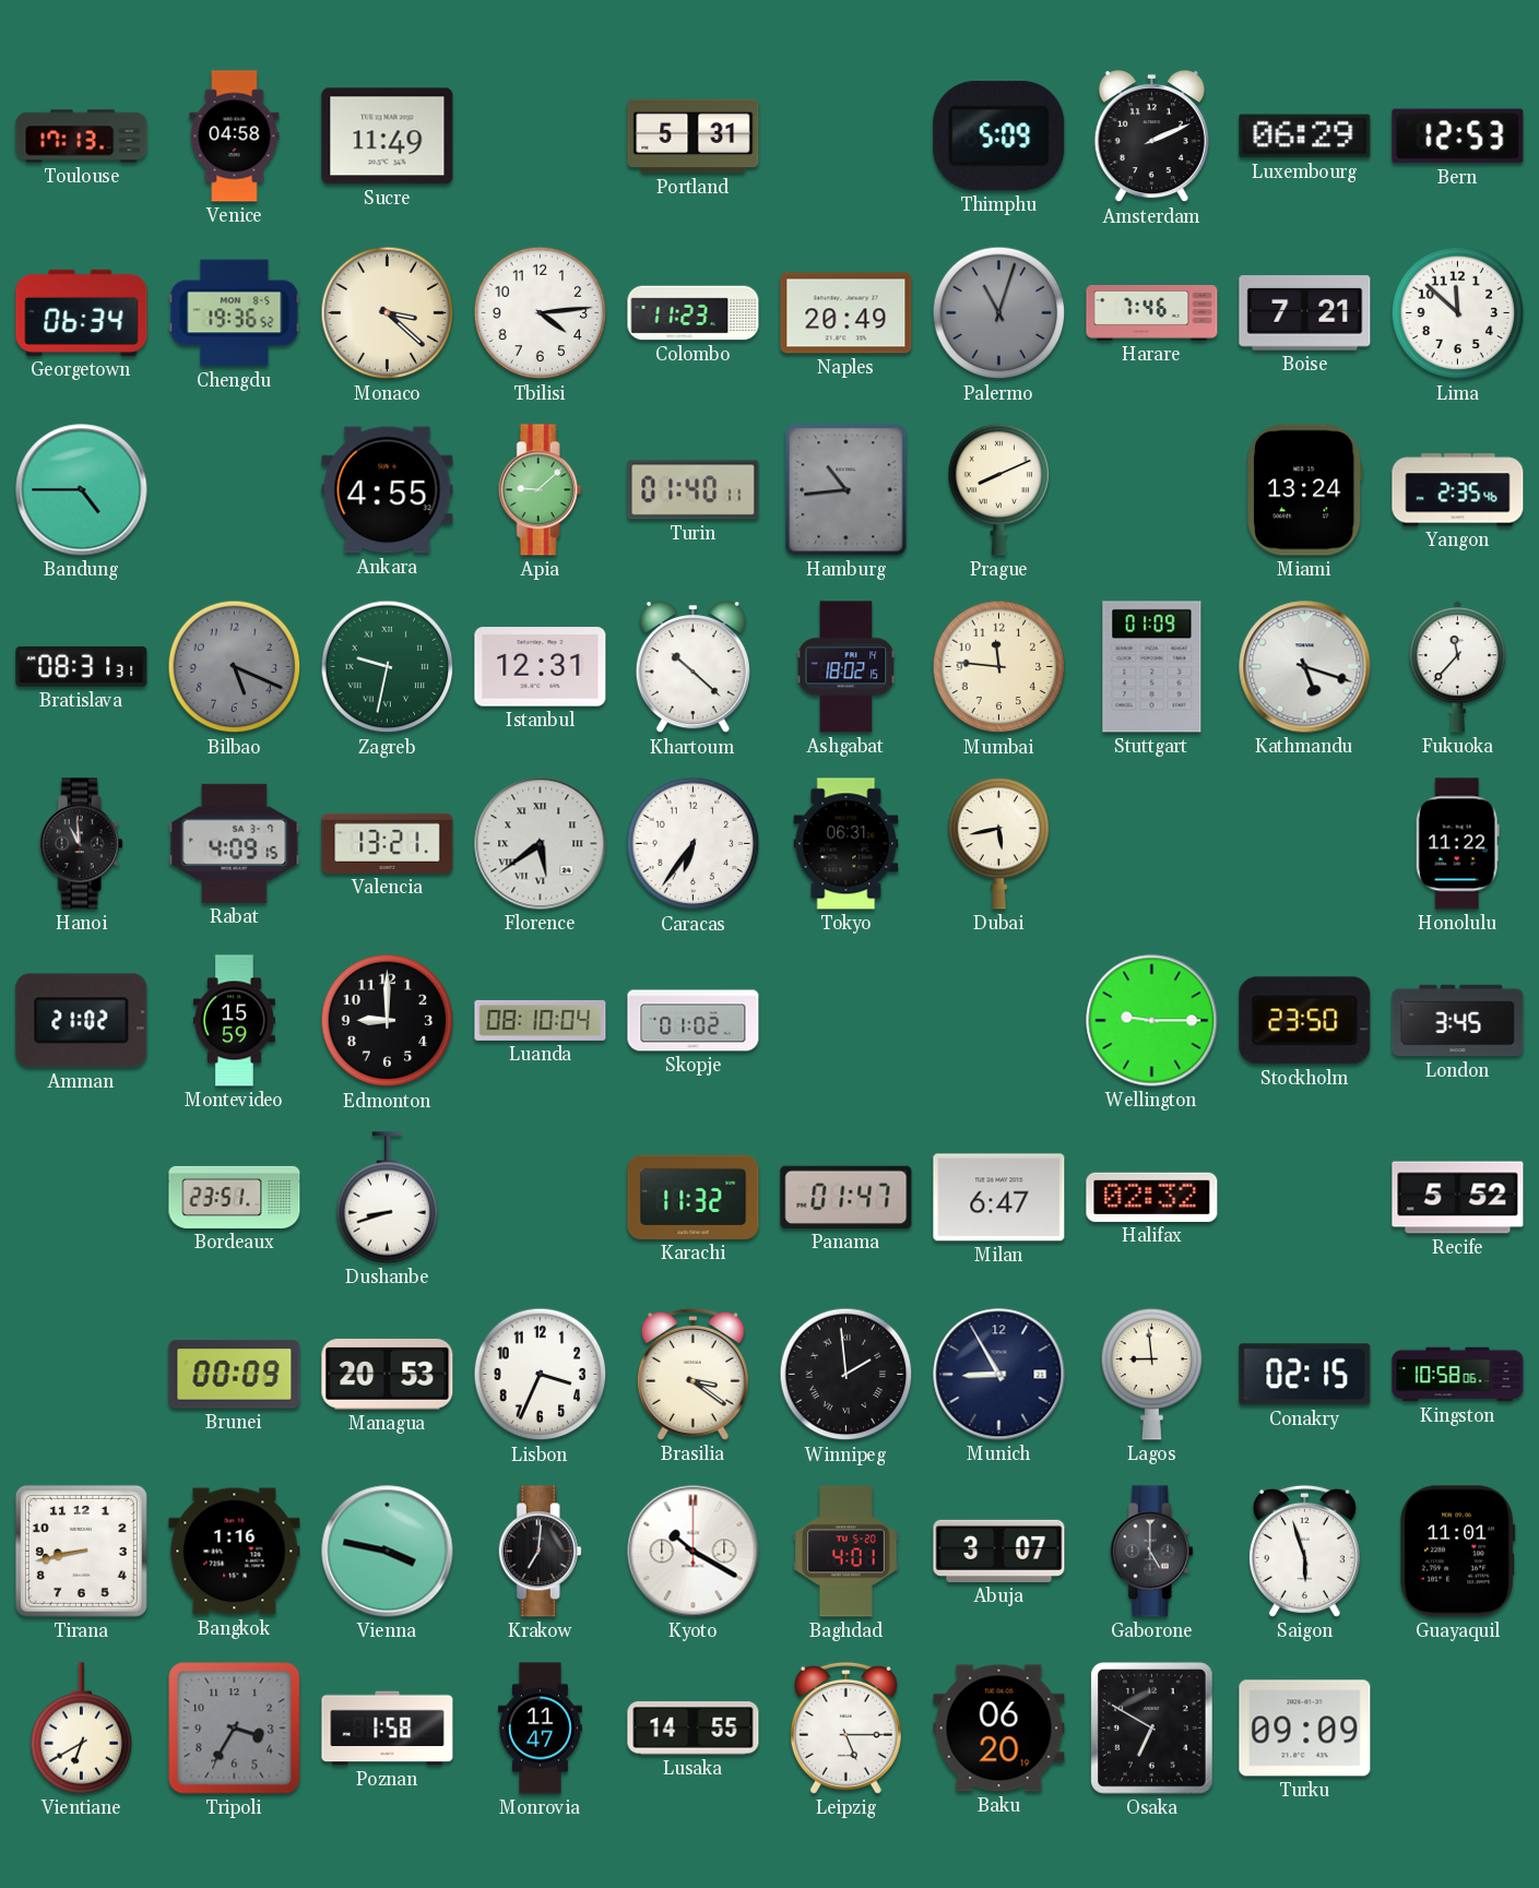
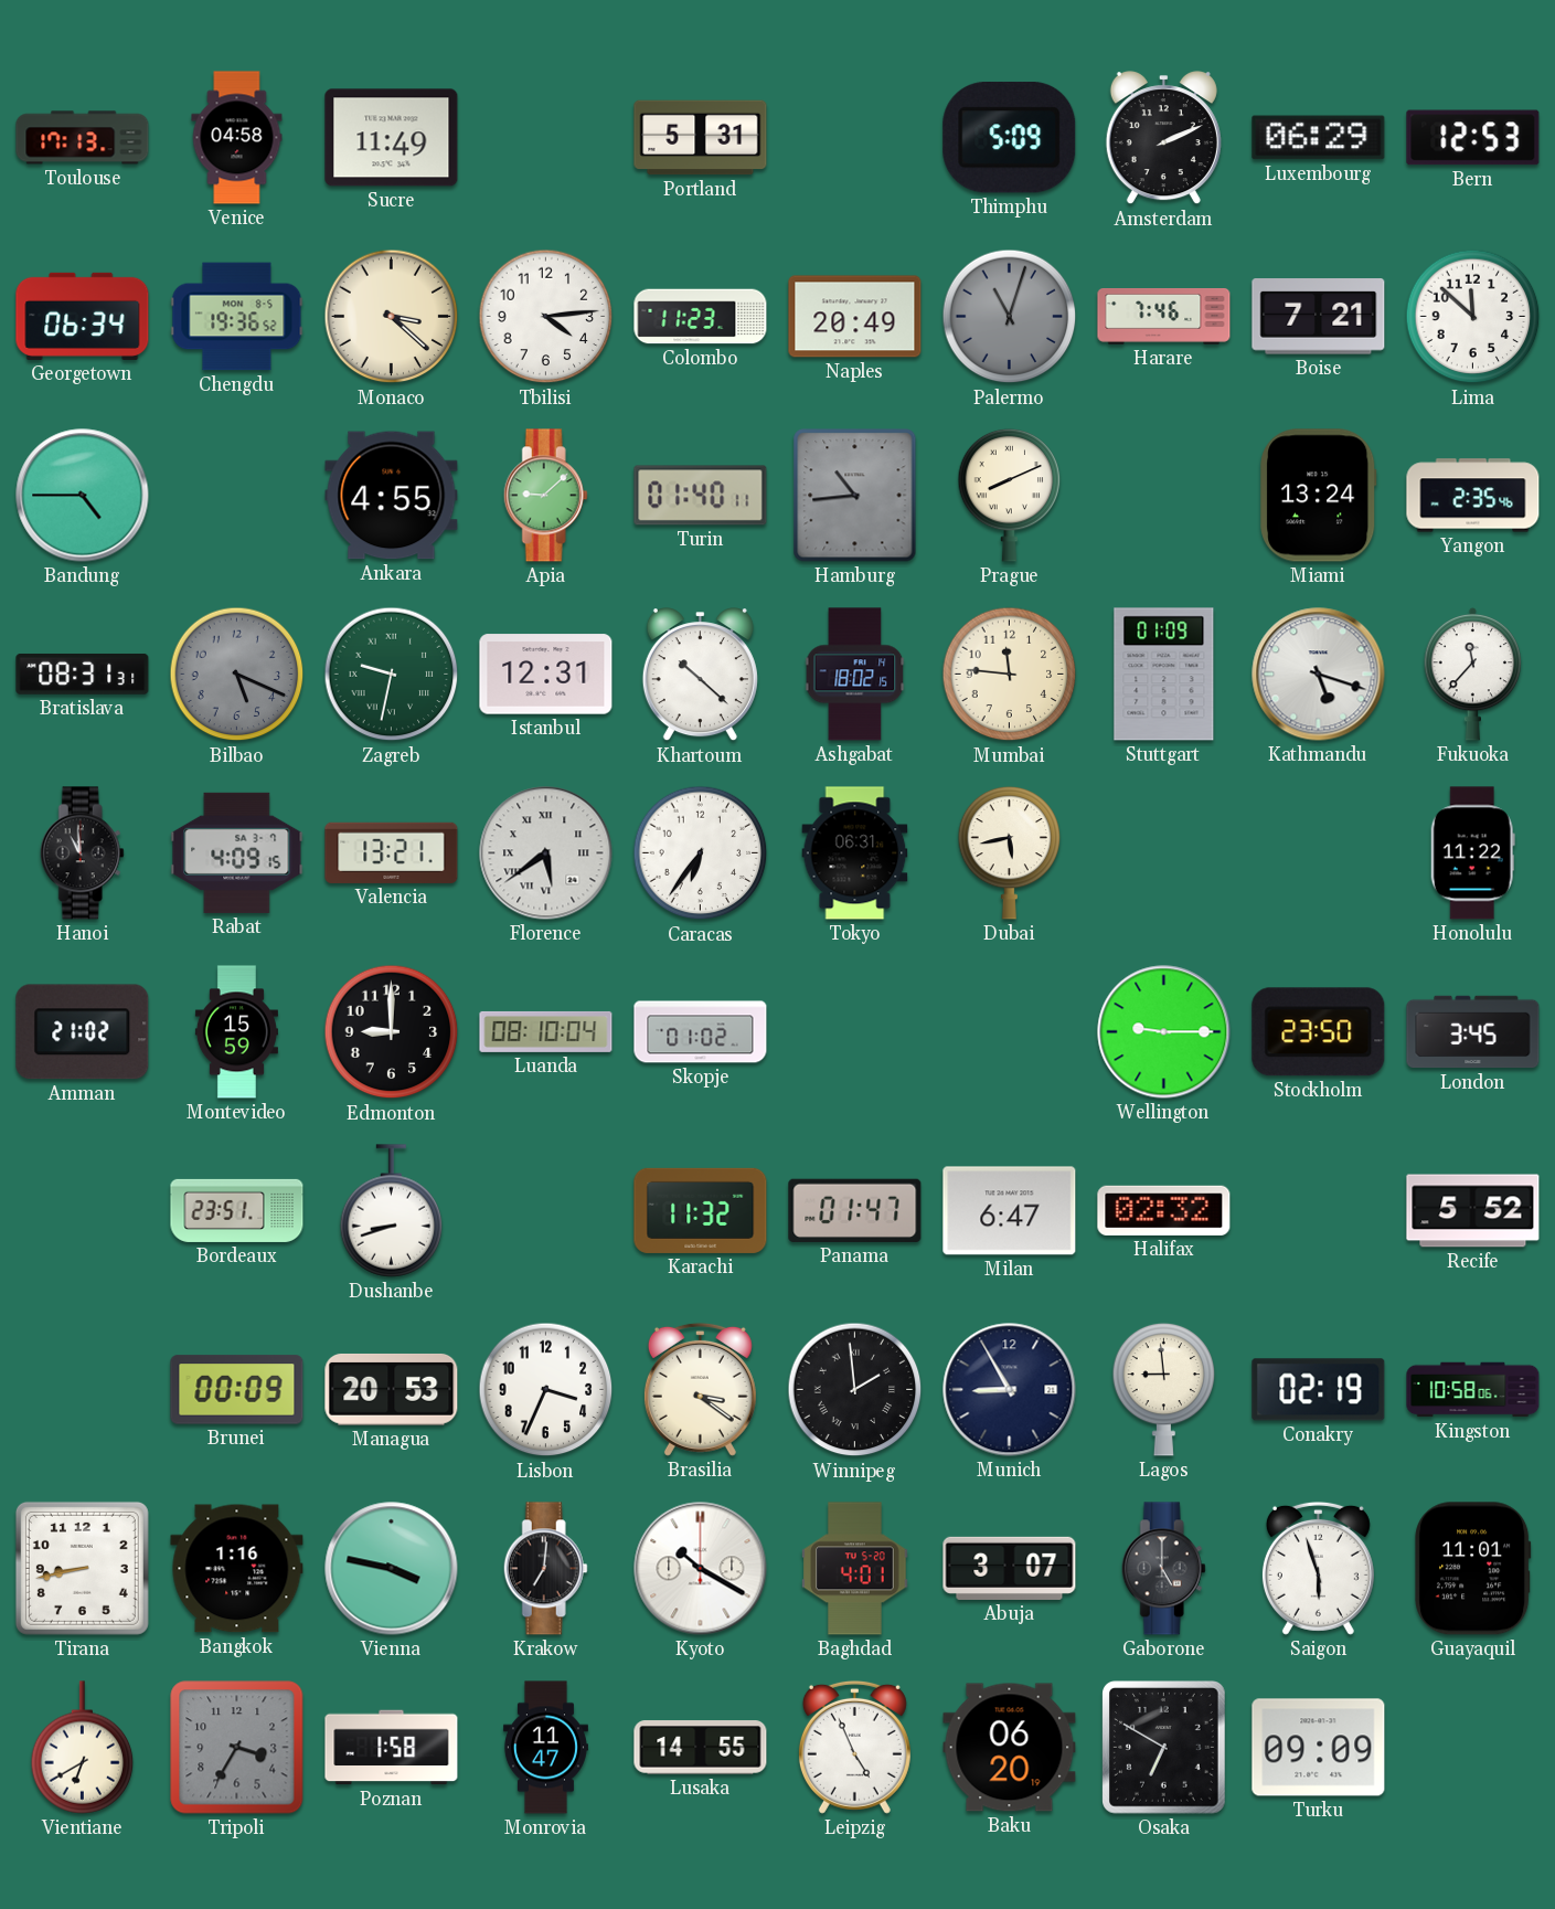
Conakry: 02:15 -> 02:19 (1319, 1390)
Leipzig: 5:15 -> 4:56 (854, 1747)
